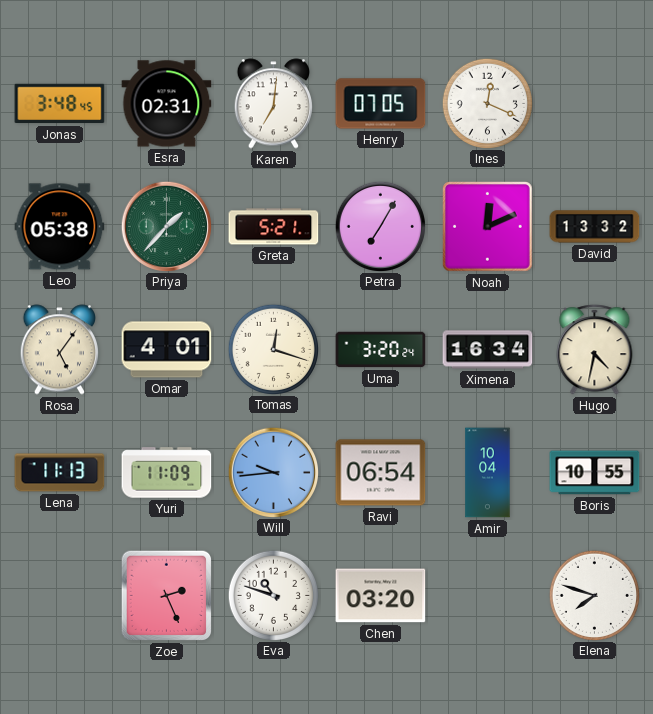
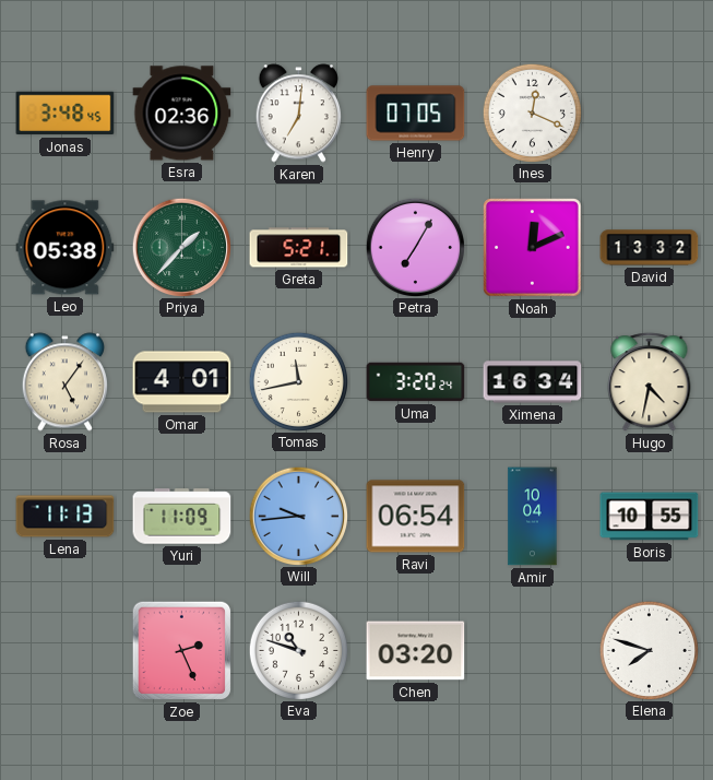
Esra: 02:31 -> 02:36 (182, 114)
Tomas: 12:18 -> 11:43 (298, 381)
